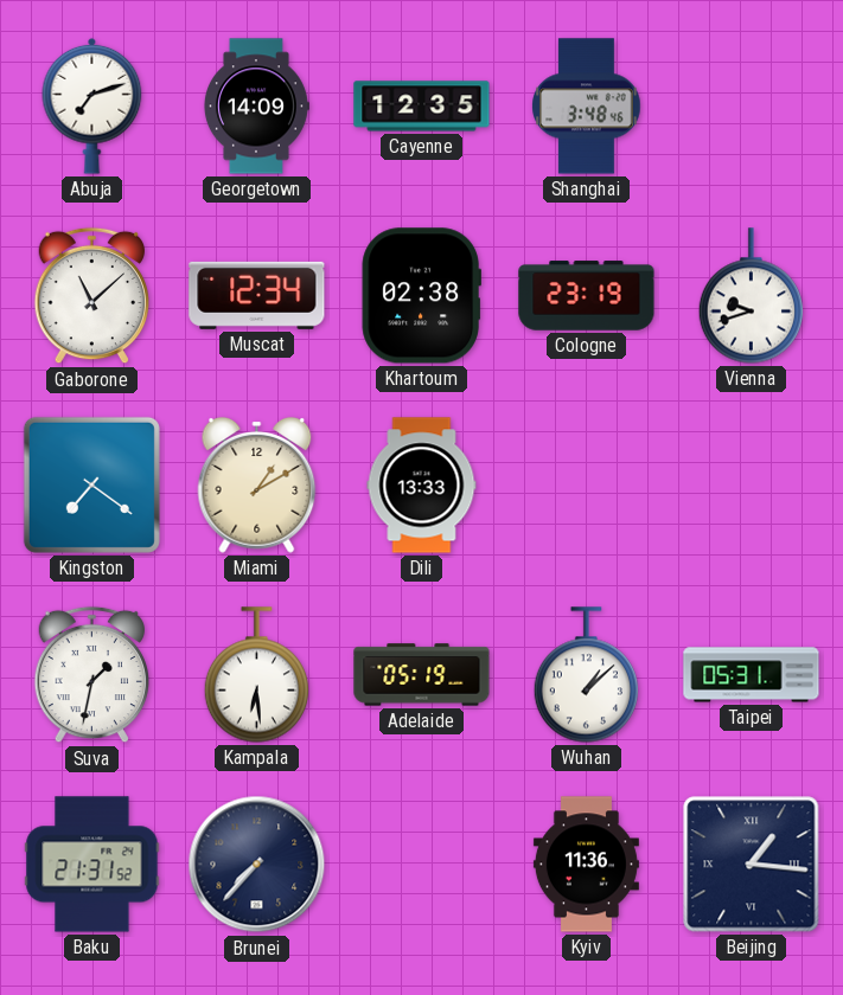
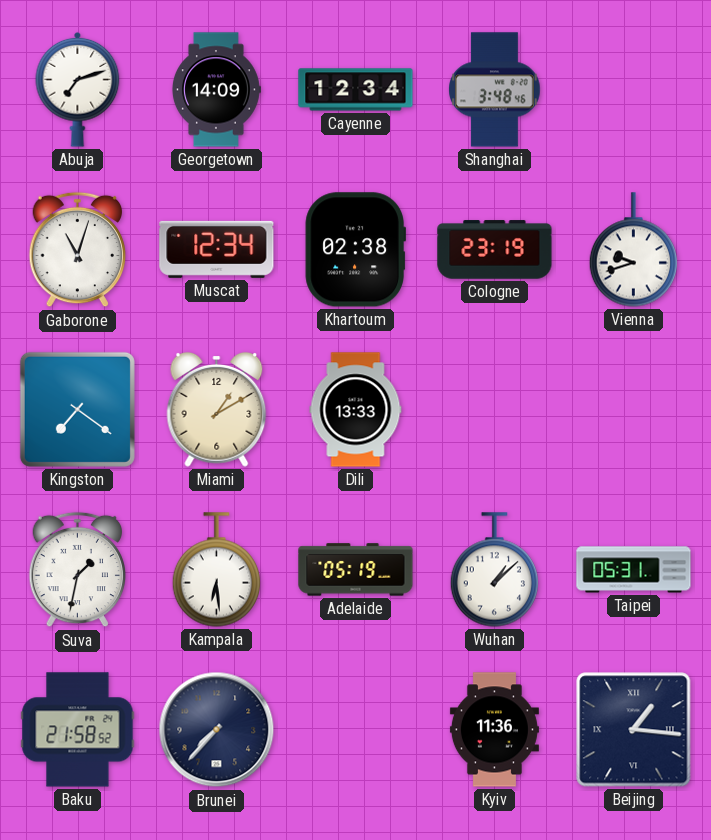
Cayenne: 12:35 -> 12:34 (356, 90)
Gaborone: 11:08 -> 11:03 (78, 250)
Baku: 21:31 -> 21:58 (78, 730)
